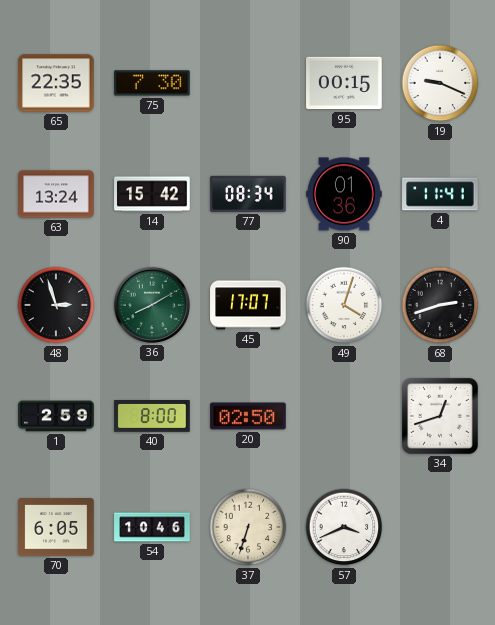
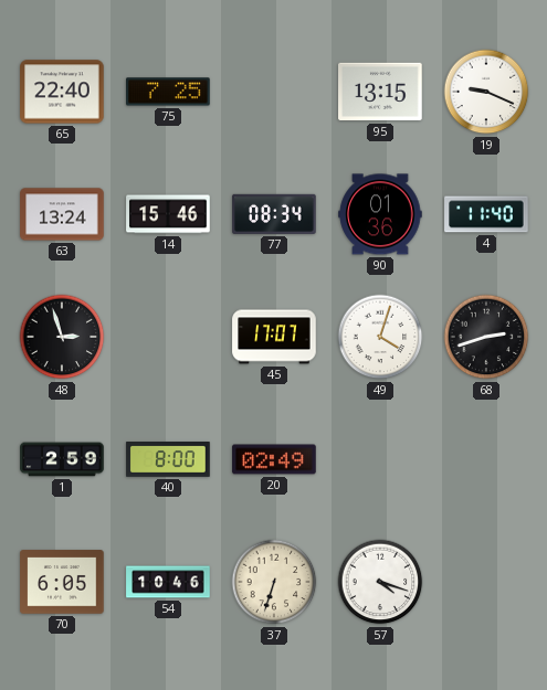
65: 22:35 -> 22:40 (62, 92)
75: 7:30 -> 7:25 (168, 92)
95: 00:15 -> 13:15 (380, 92)
14: 15:42 -> 15:46 (168, 214)
4: 11:41 -> 11:40 (486, 214)
36: 8:10 -> none (152, 305)
20: 02:50 -> 02:49 (274, 459)
34: 12:42 -> none (440, 416)
57: 3:41 -> 4:18 (380, 582)
